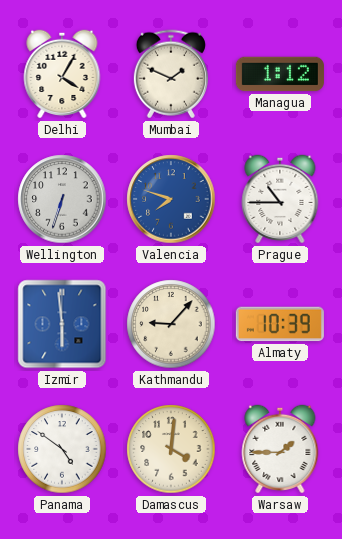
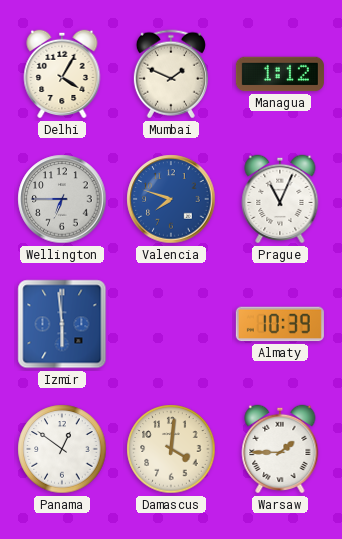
Wellington: 6:33 -> 6:45 (62, 199)
Prague: 10:45 -> 11:04 (280, 199)
Kathmandu: 9:07 -> none (171, 324)
Panama: 4:51 -> 12:51 (62, 449)
